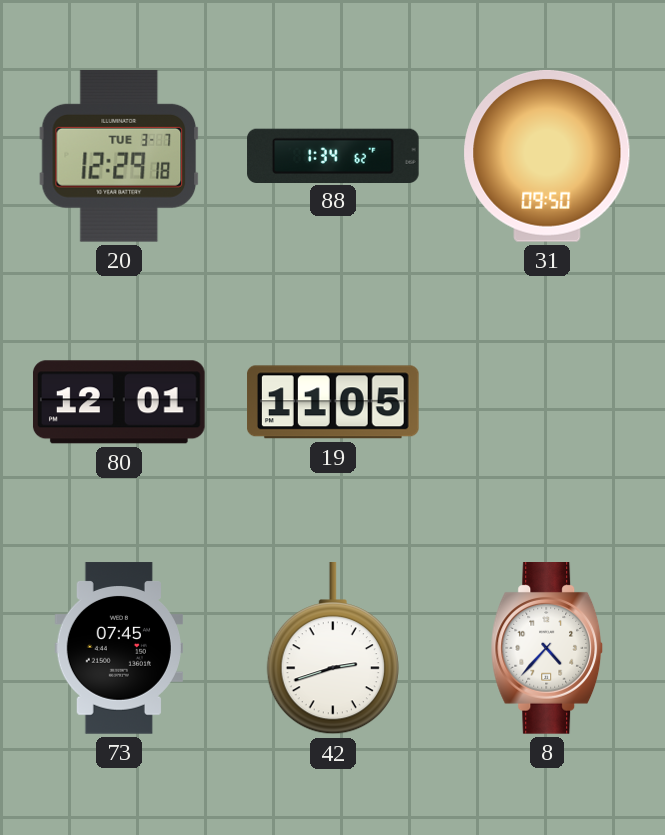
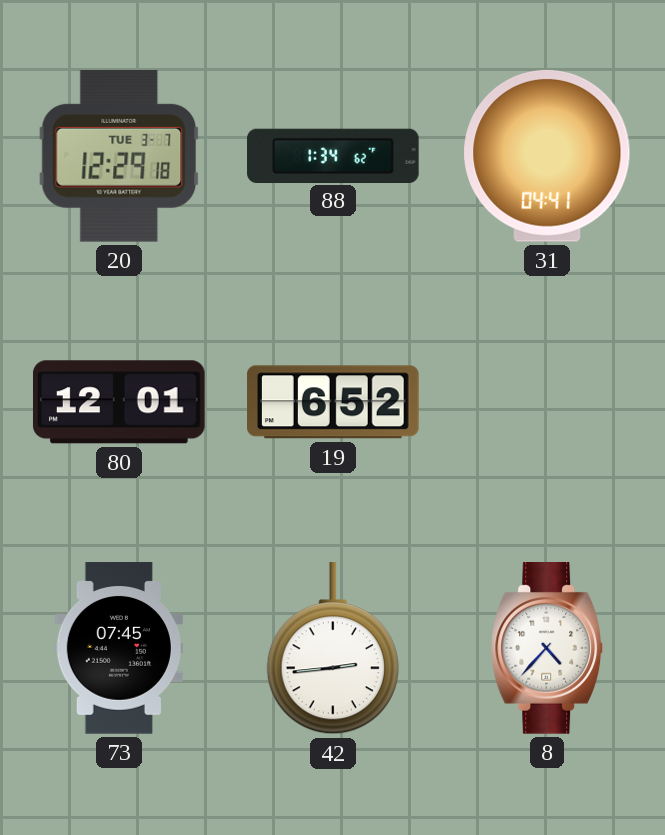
31: 09:50 -> 04:41 (547, 156)
19: 11:05 -> 6:52 (334, 402)
42: 2:42 -> 2:44 (333, 649)
